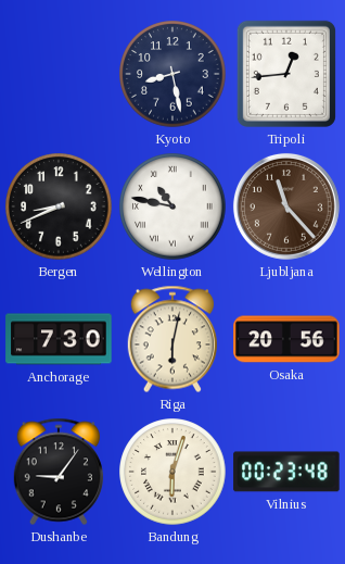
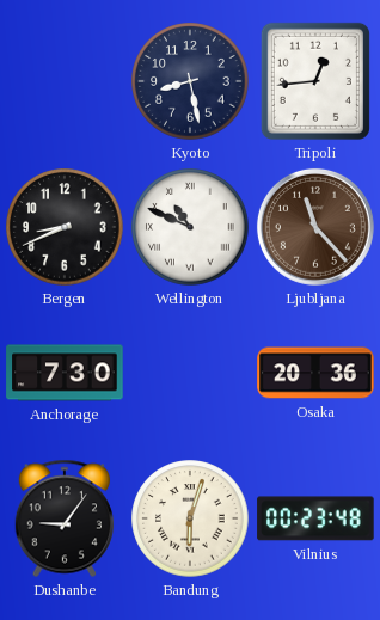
Wellington: 10:47 -> 10:49 (190, 227)
Riga: 6:02 -> none (173, 339)
Osaka: 20:56 -> 20:36 (315, 373)
